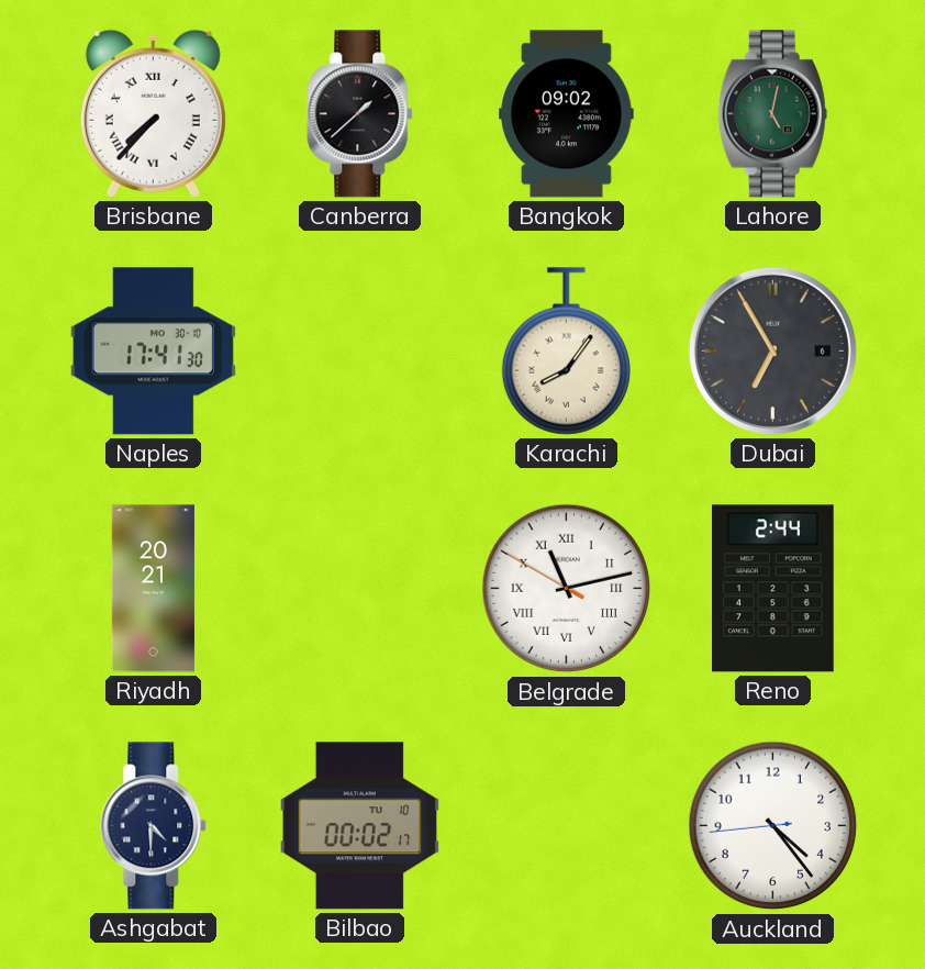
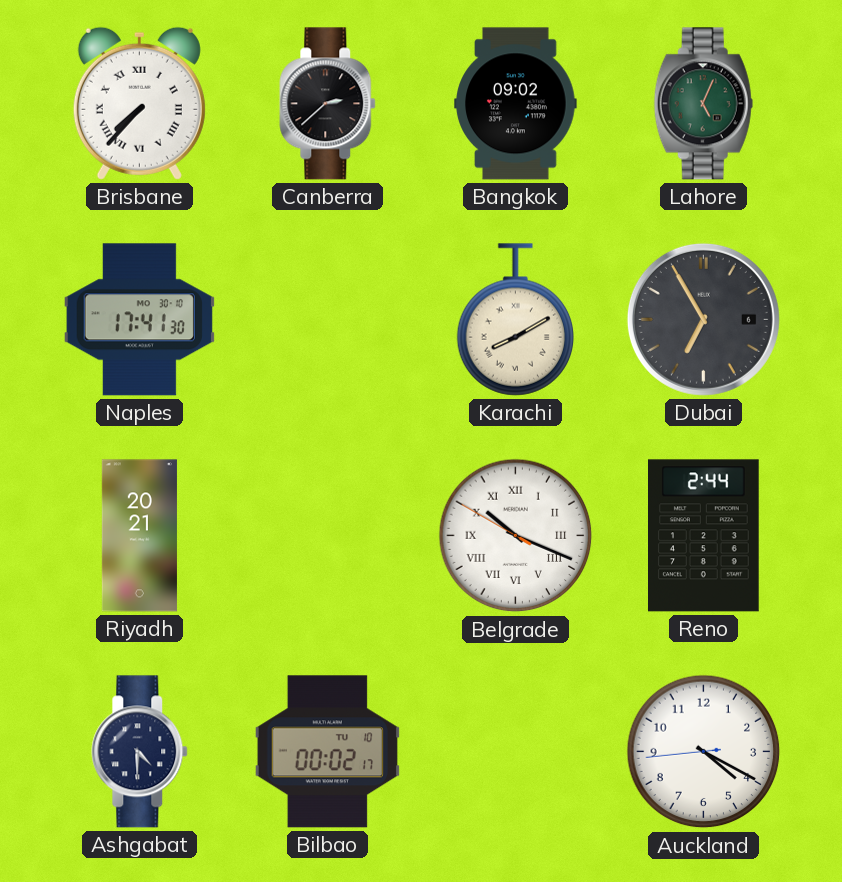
Canberra: 1:38 -> 2:38 (328, 104)
Lahore: 5:02 -> 5:04 (703, 104)
Karachi: 8:06 -> 8:10 (515, 320)
Belgrade: 11:12 -> 10:18 (516, 536)
Auckland: 4:23 -> 4:19 (704, 752)
